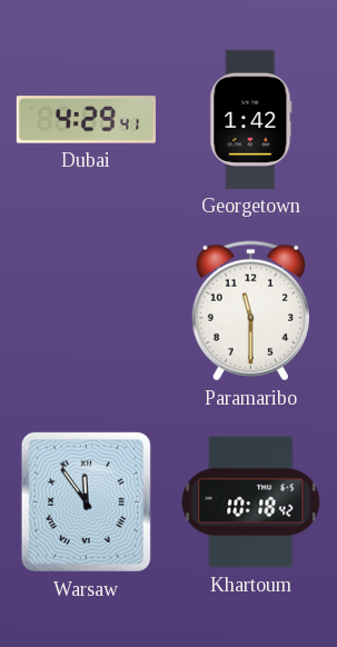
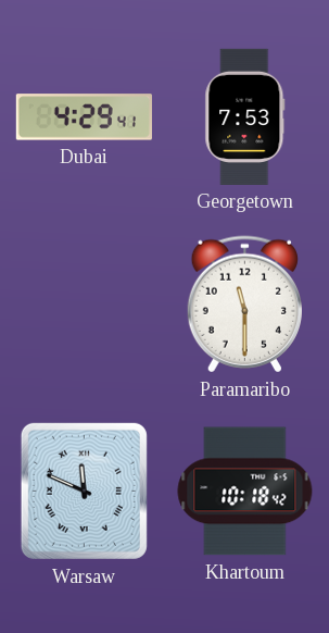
Georgetown: 1:42 -> 7:53 (245, 116)
Warsaw: 11:54 -> 11:49 (84, 491)
